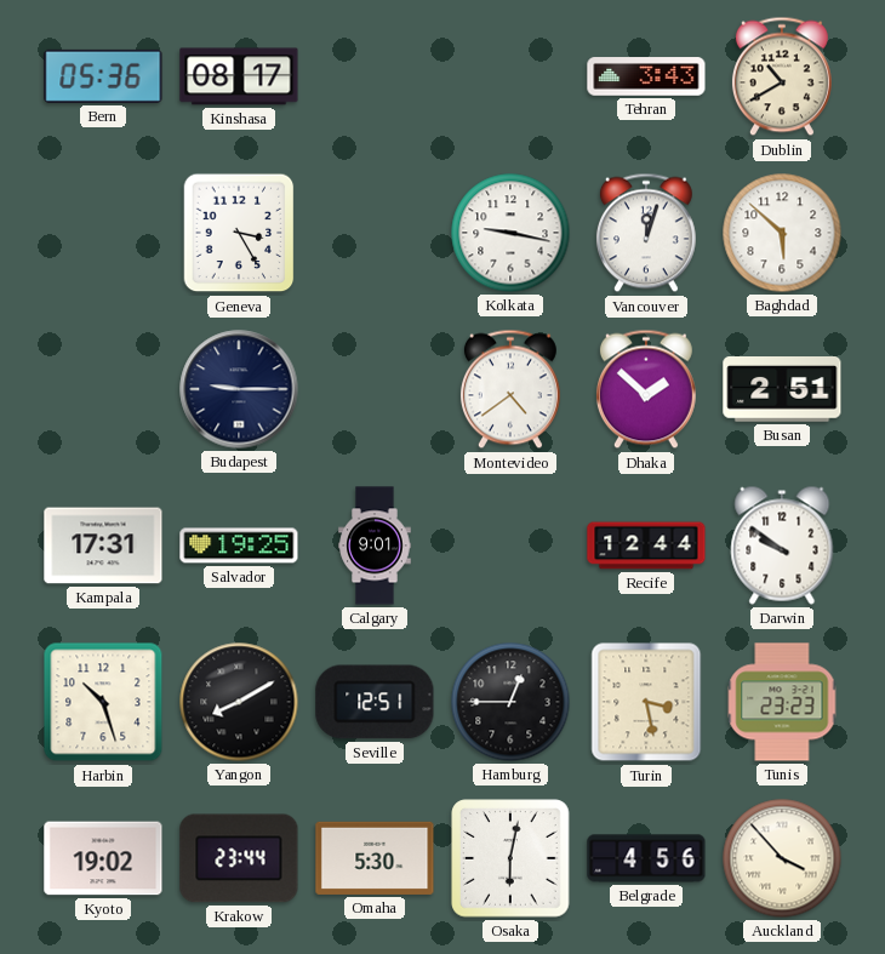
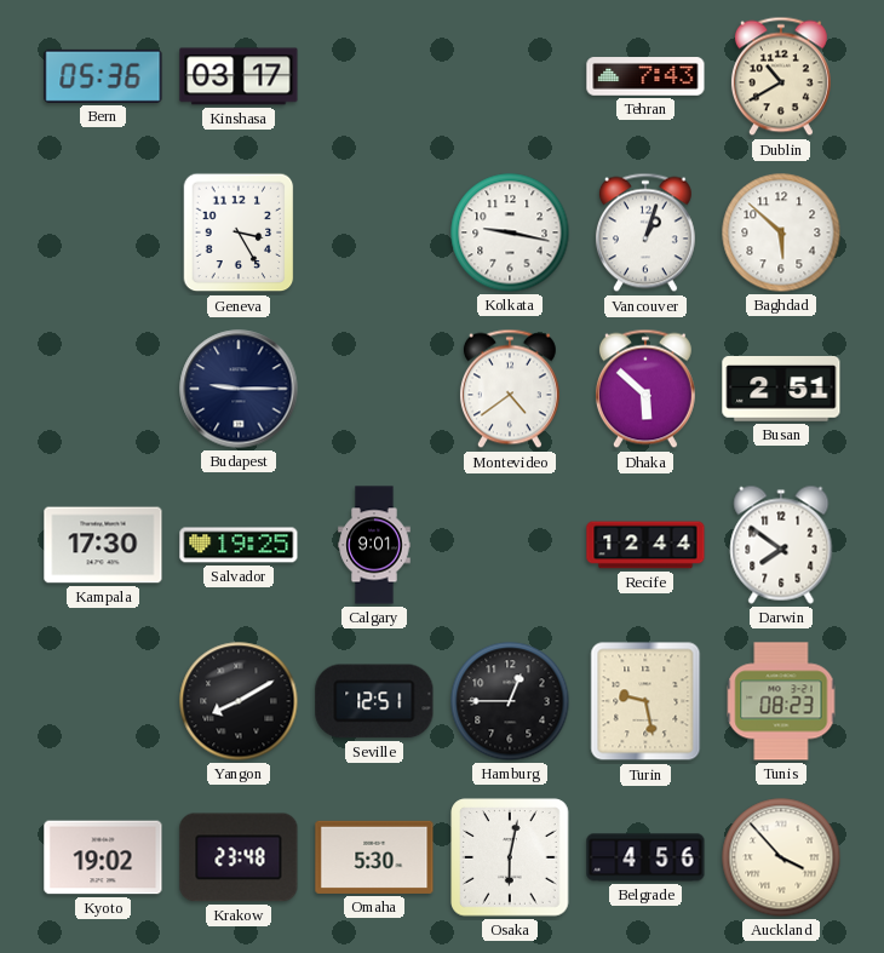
Kinshasa: 08:17 -> 03:17 (239, 76)
Tehran: 3:43 -> 7:43 (645, 76)
Vancouver: 12:03 -> 1:03 (645, 232)
Dhaka: 1:52 -> 5:52 (645, 389)
Kampala: 17:31 -> 17:30 (103, 545)
Darwin: 9:51 -> 7:51 (781, 545)
Harbin: 10:27 -> none (103, 702)
Turin: 3:28 -> 9:28 (645, 701)
Tunis: 23:23 -> 08:23 (781, 701)
Krakow: 23:44 -> 23:48 (239, 857)
